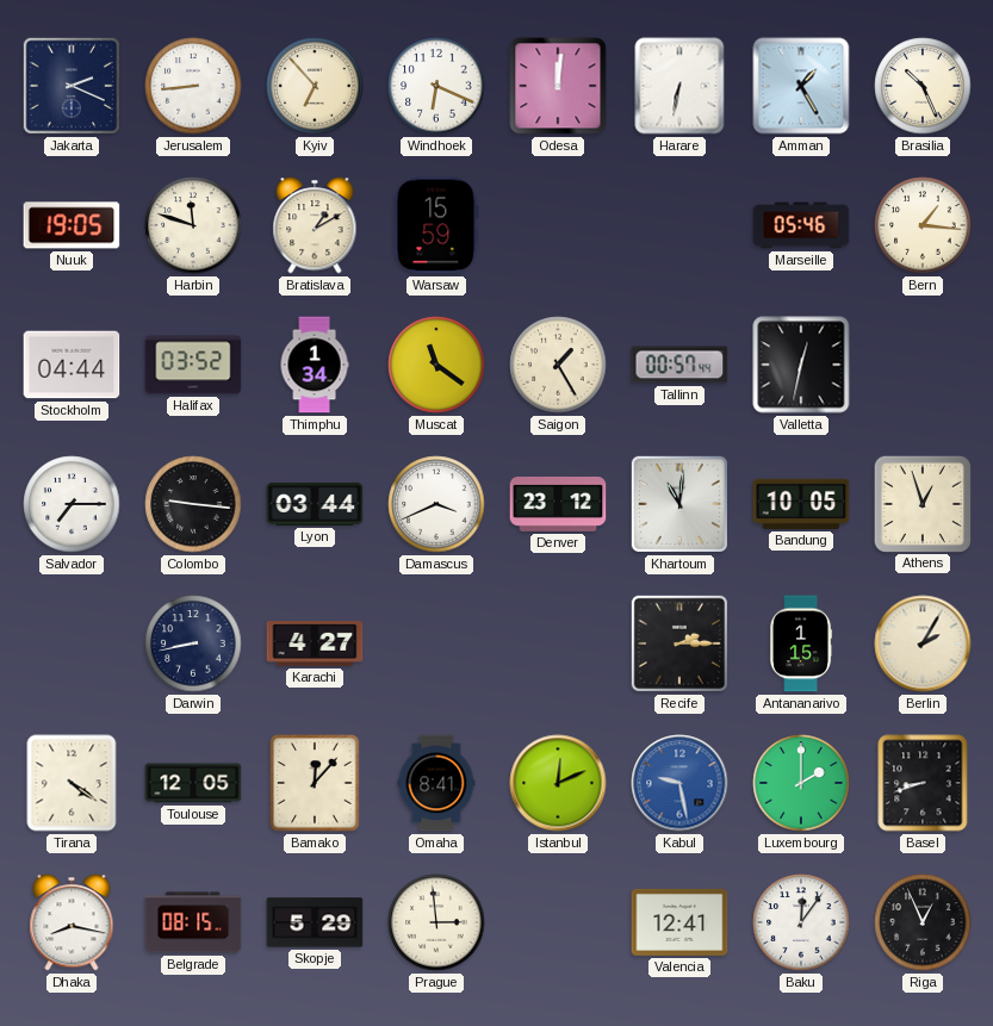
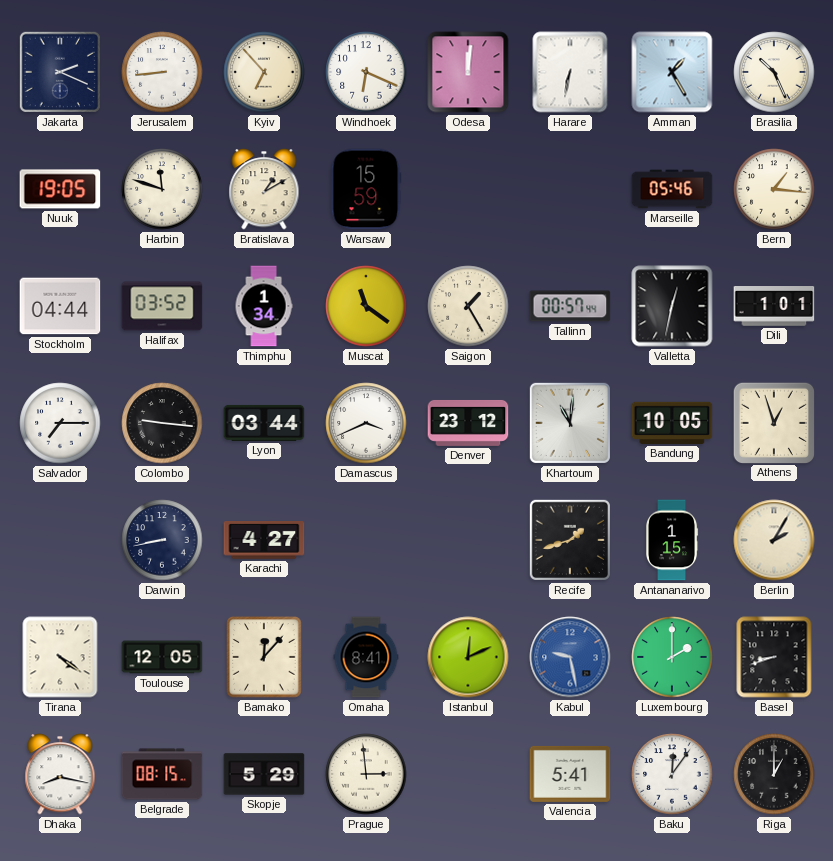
Dili: none -> 1:01 (774, 306)
Recife: 2:15 -> 1:42 (570, 540)
Valencia: 12:41 -> 5:41 (570, 774)
Riga: 12:56 -> 1:00 (774, 774)
